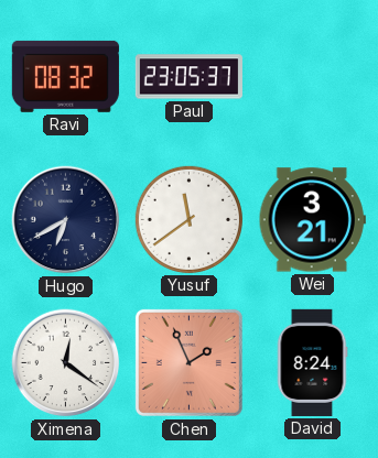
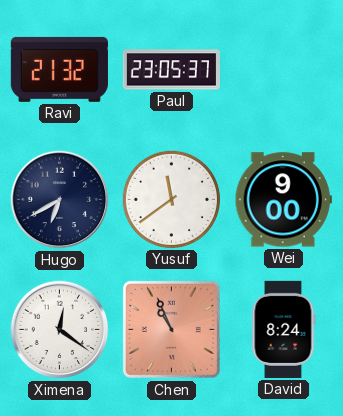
Ravi: 08:32 -> 21:32 (59, 69)
Wei: 3:21 -> 9:00 (283, 200)
Chen: 1:56 -> 10:56 (171, 329)
